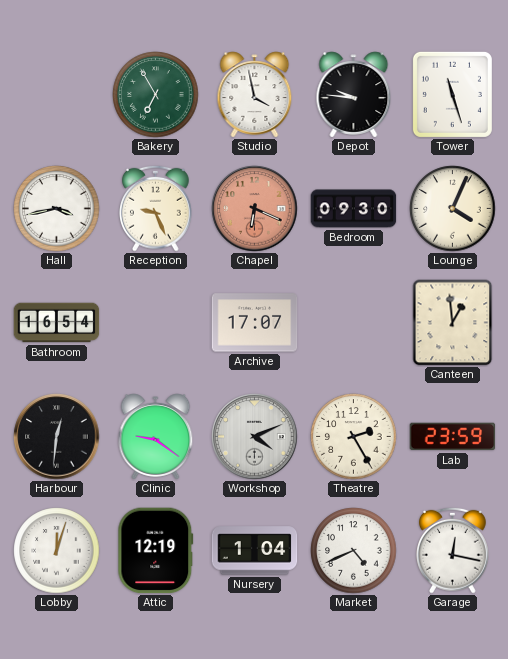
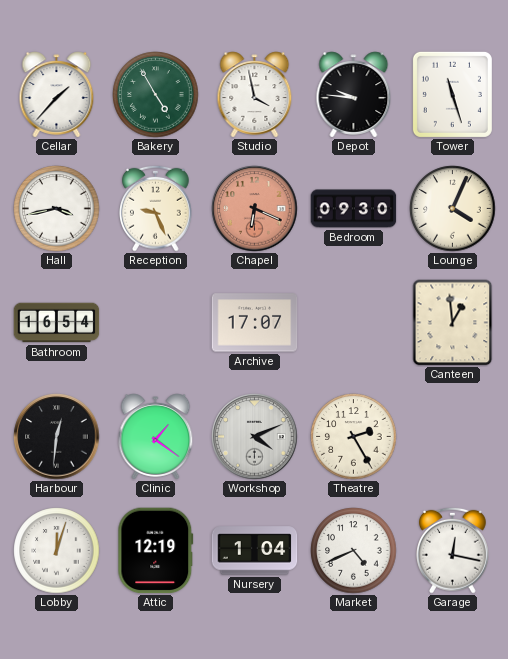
Cellar: none -> 1:37 (57, 95)
Bakery: 6:55 -> 4:55 (156, 95)
Clinic: 9:21 -> 1:21 (156, 437)
Lab: 23:59 -> none (453, 437)
